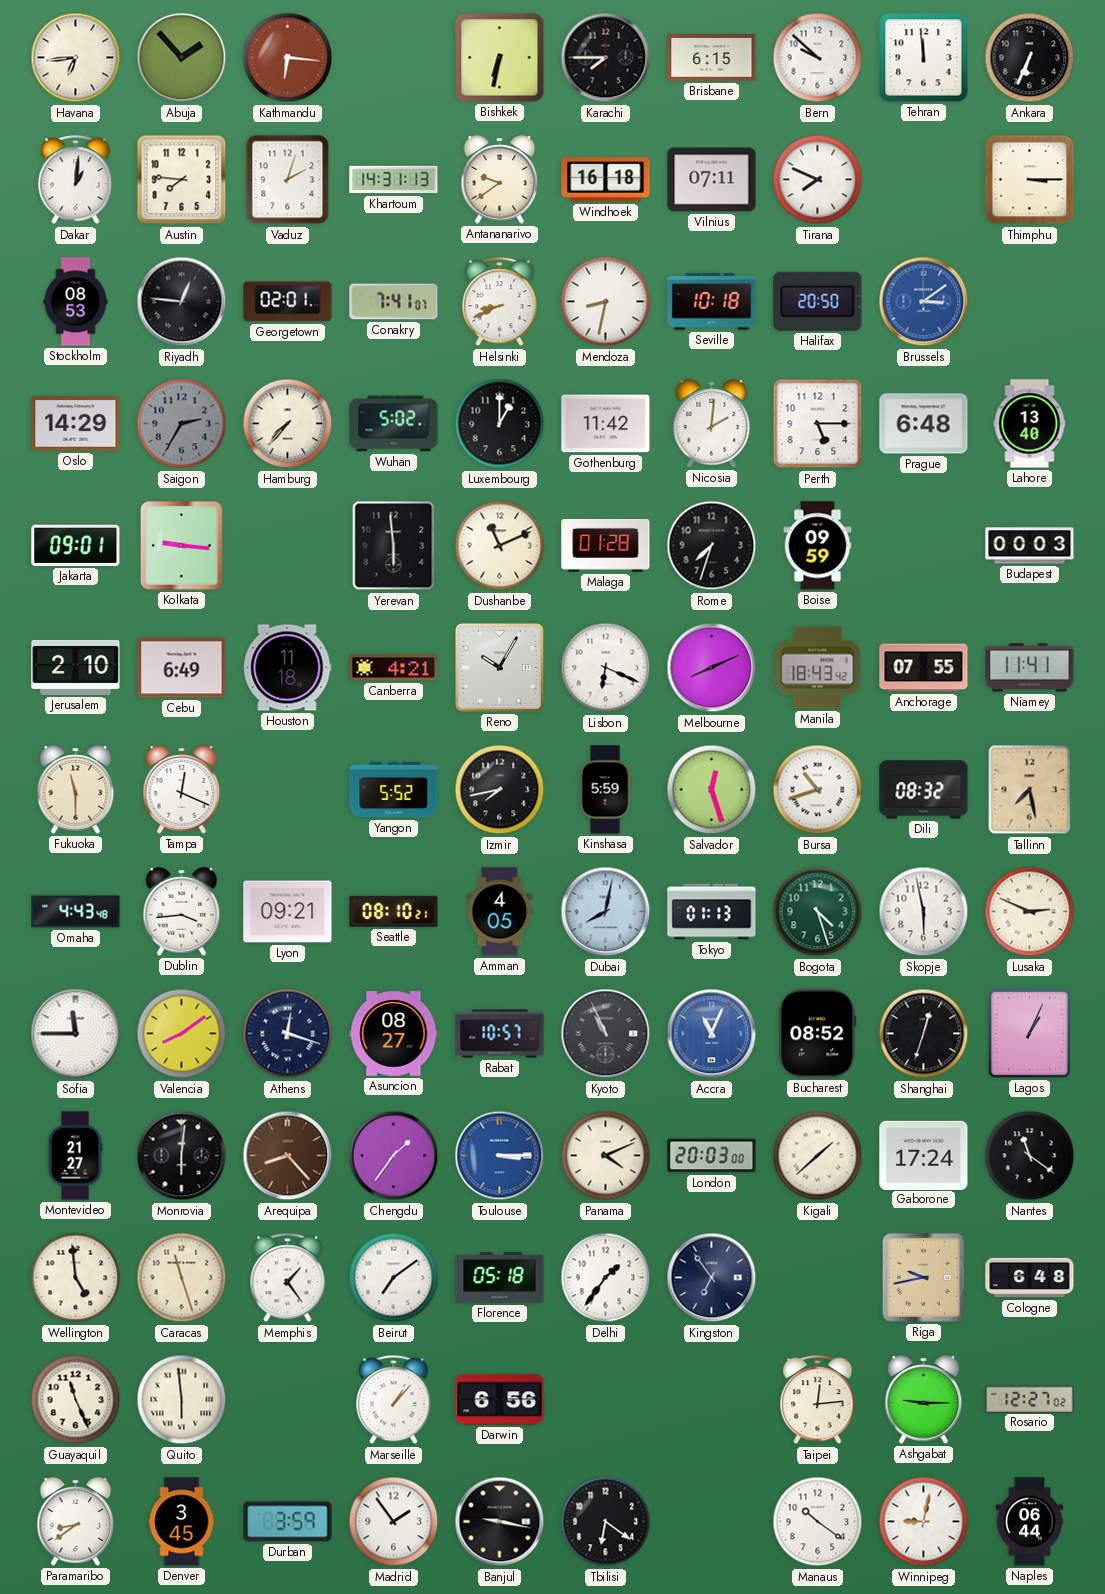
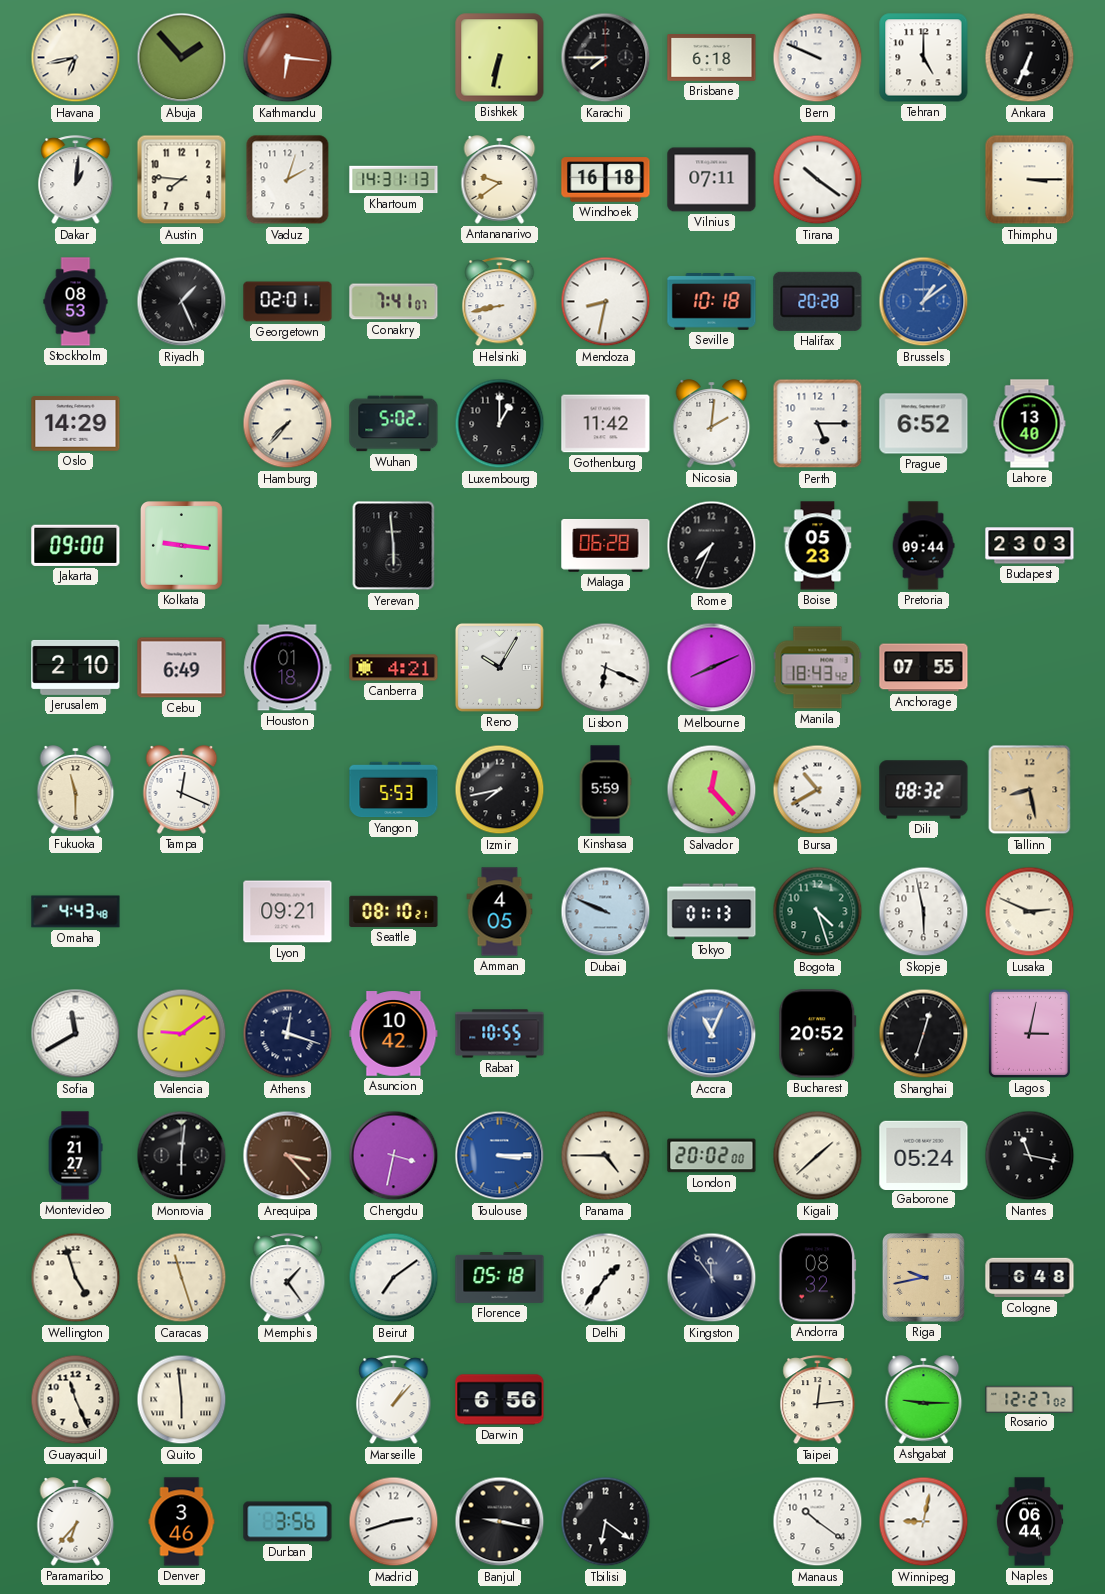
Havana: 6:44 -> 6:43 (76, 58)
Brisbane: 6:15 -> 6:18 (712, 58)
Bern: 9:52 -> 9:49 (818, 58)
Tehran: 11:59 -> 5:00 (924, 58)
Tirana: 7:49 -> 10:21 (818, 180)
Riyadh: 12:46 -> 1:26 (182, 302)
Helsinki: 8:41 -> 8:43 (500, 302)
Halifax: 20:50 -> 20:28 (818, 301)
Brussels: 3:09 -> 1:09 (924, 302)
Saigon: 2:35 -> none (182, 424)
Prague: 6:48 -> 6:52 (924, 424)
Jakarta: 09:01 -> 09:00 (76, 545)
Dushanbe: 11:11 -> none (500, 546)
Malaga: 01:28 -> 06:28 (606, 545)
Rome: 7:33 -> 7:34 (712, 546)
Boise: 09:59 -> 05:23 (818, 546)
Pretoria: none -> 09:44 (923, 546)
Budapest: 00:03 -> 23:03 (1030, 546)
Houston: 11:18 -> 01:18 (288, 668)
Niamey: 11:41 -> none (1030, 668)
Yangon: 5:52 -> 5:53 (394, 790)
Salvador: 12:27 -> 12:23 (712, 790)
Bursa: 10:42 -> 10:40 (818, 790)
Tallinn: 7:28 -> 8:28 (1030, 790)
Dublin: 3:44 -> none (182, 912)
Dubai: 8:02 -> 9:49 (606, 912)
Sofia: 11:45 -> 11:40 (76, 1034)
Valencia: 8:09 -> 9:09 (182, 1034)
Asuncion: 08:27 -> 10:42 (394, 1034)
Rabat: 10:57 -> 10:55 (500, 1034)
Kyoto: 10:56 -> none (606, 1034)
Bucharest: 08:52 -> 20:52 (818, 1034)
Lagos: 1:04 -> 3:02 (1029, 1033)
Arequipa: 8:23 -> 3:23 (288, 1156)
Chengdu: 1:36 -> 3:32 (394, 1156)
Panama: 4:11 -> 4:45 (606, 1156)
London: 20:03 -> 20:02 (712, 1156)
Gaborone: 17:24 -> 05:24 (924, 1155)
Nantes: 11:21 -> 11:17 (1030, 1156)
Wellington: 4:59 -> 4:57 (76, 1278)
Kingston: 6:54 -> 11:54 (712, 1278)
Andorra: none -> 08:32 (818, 1278)
Paramaribo: 8:39 -> 6:37 (76, 1522)
Denver: 3:45 -> 3:46 (182, 1522)
Durban: 3:59 -> 3:56 (288, 1522)
Madrid: 1:54 -> 2:42 (394, 1522)
